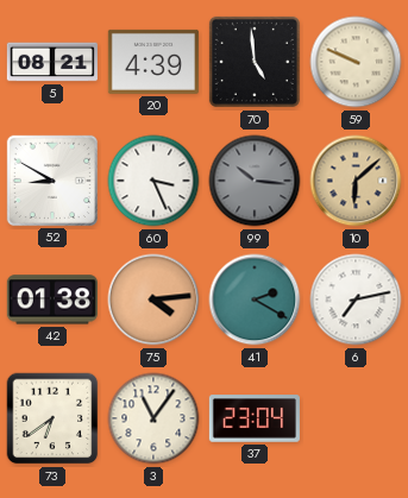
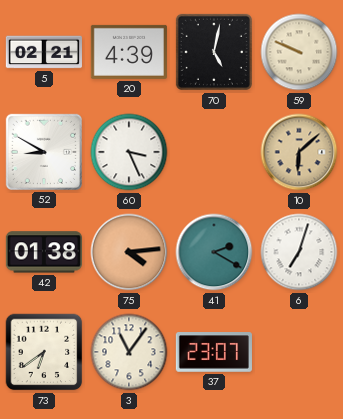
5: 08:21 -> 02:21 (43, 52)
70: 4:59 -> 5:02 (214, 52)
99: 10:16 -> none (255, 181)
6: 7:13 -> 7:03 (299, 252)
37: 23:04 -> 23:07 (214, 352)
